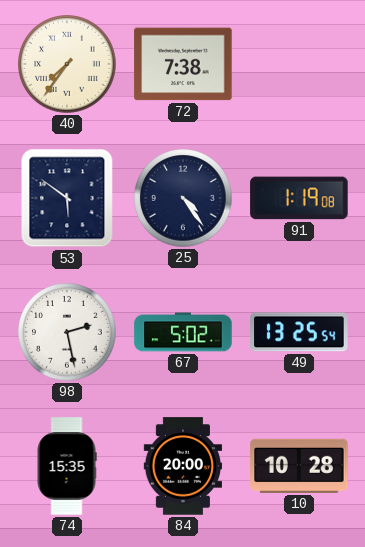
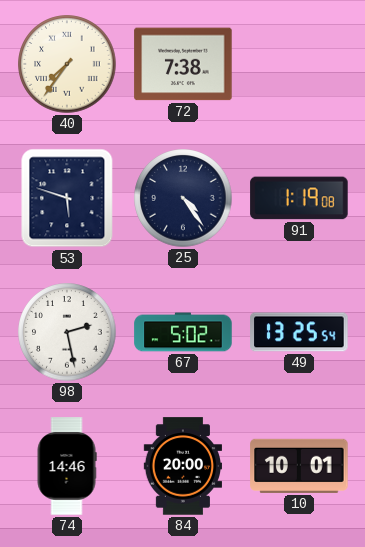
53: 5:51 -> 5:48 (67, 198)
74: 15:35 -> 14:46 (67, 466)
10: 10:28 -> 10:01 (299, 466)
